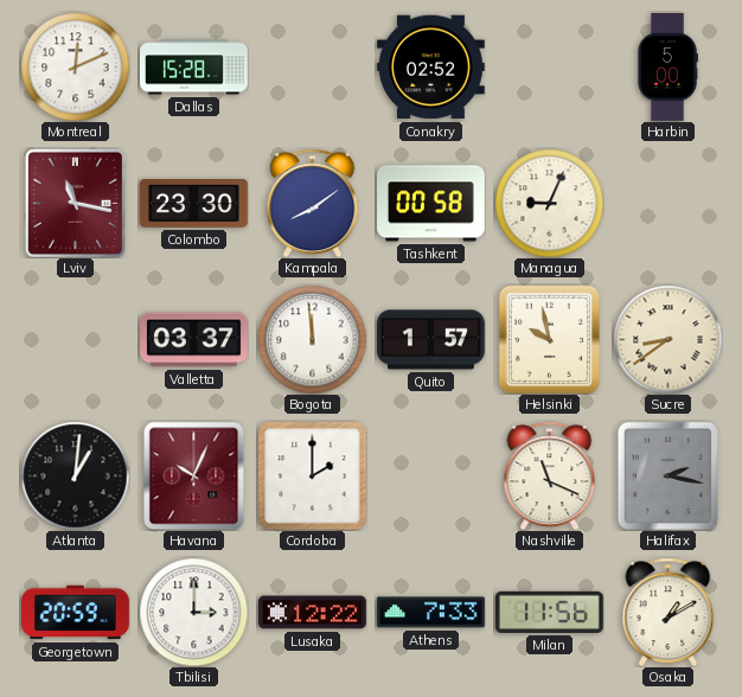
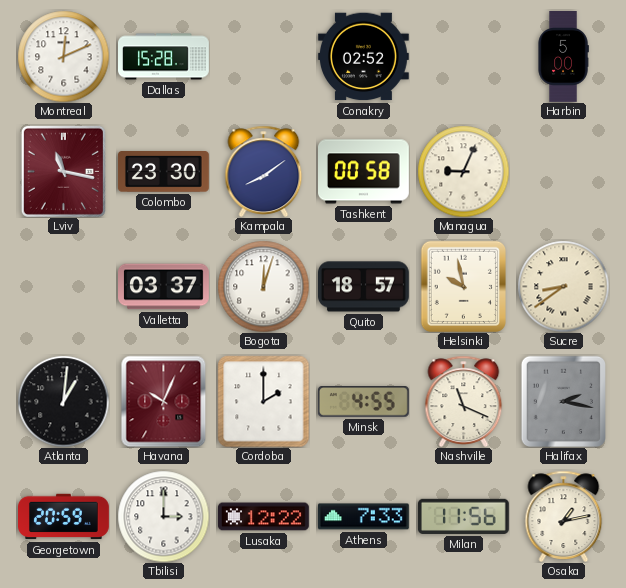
Bogota: 11:59 -> 12:03 (263, 286)
Quito: 1:57 -> 18:57 (364, 287)
Minsk: none -> 4:55 (363, 402)
Osaka: 1:10 -> 1:13 (564, 516)
